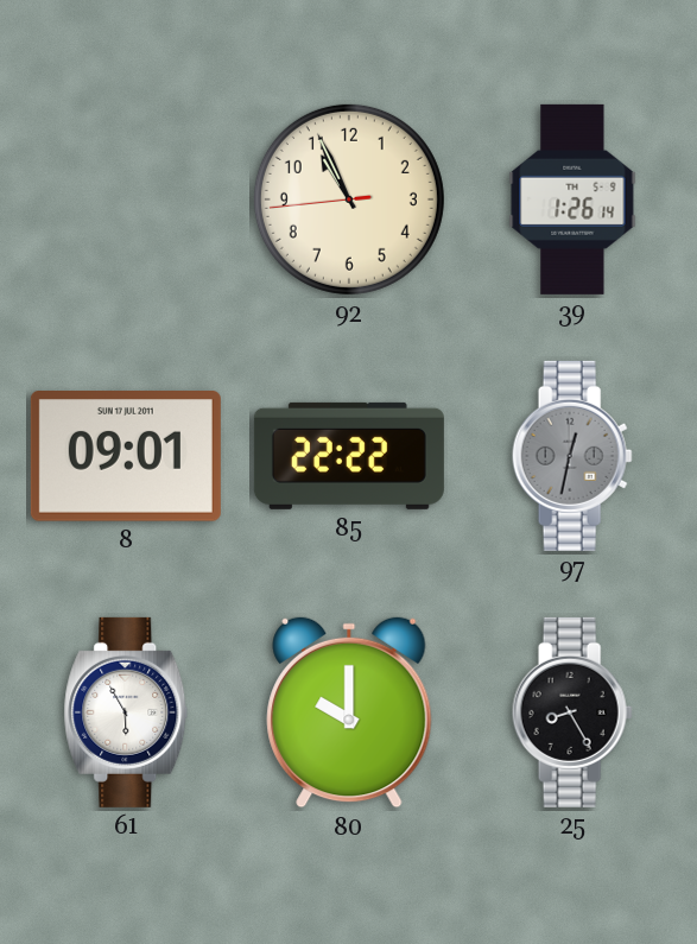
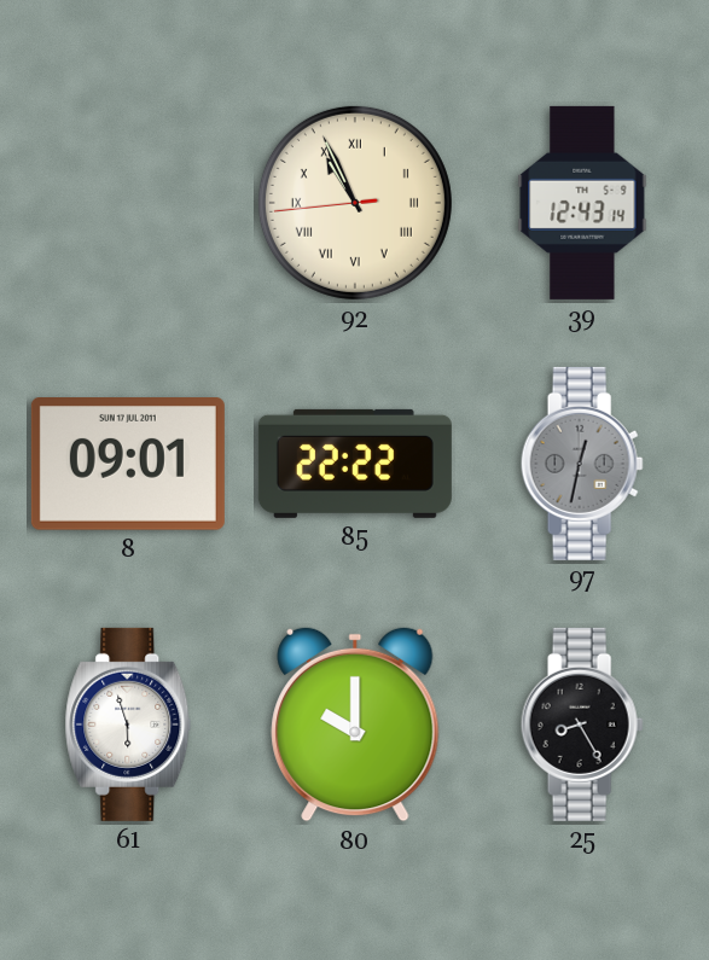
92 numerals: Arabic -> Roman (355, 203)
39: 1:26 -> 12:43 (582, 203)
61: 5:55 -> 5:57 (128, 725)
